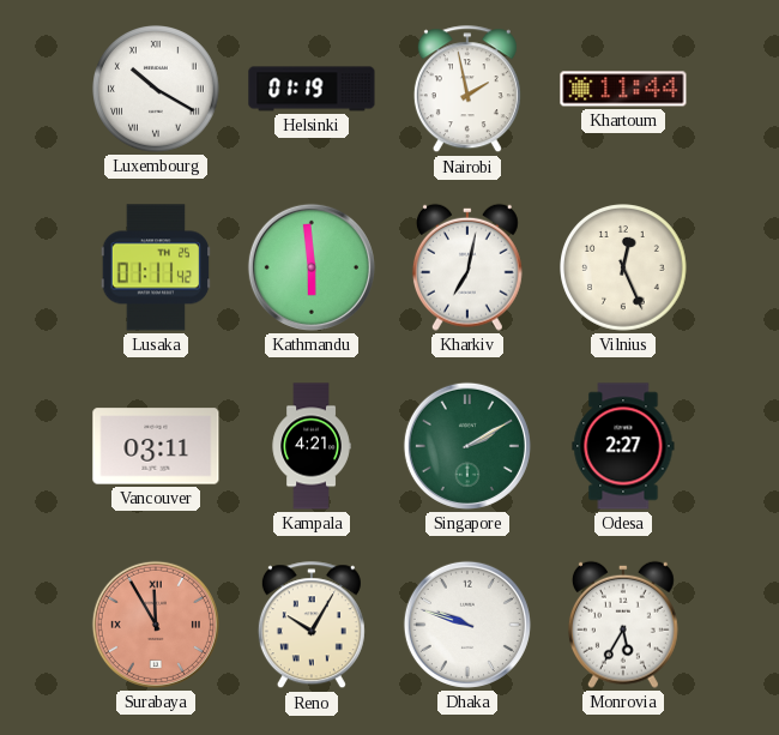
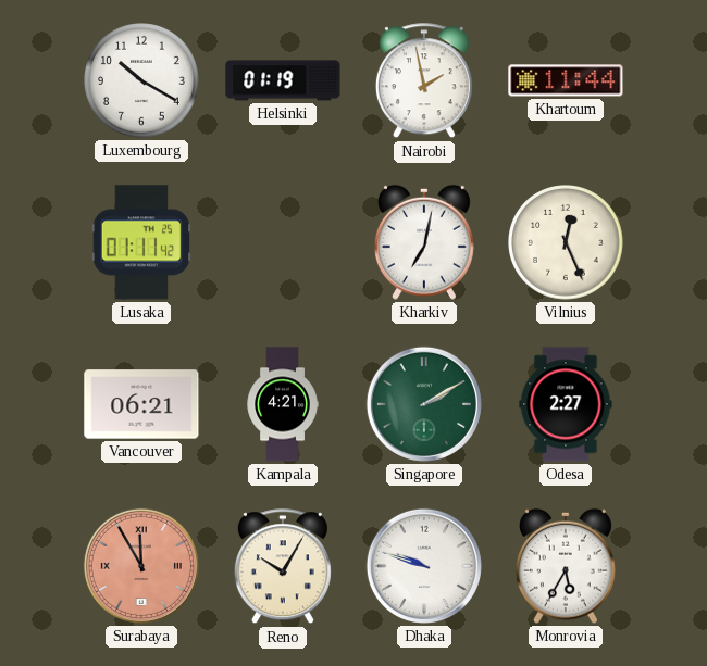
Luxembourg numerals: Roman -> Arabic (141, 80)
Kathmandu: 5:59 -> none (312, 267)
Vancouver: 03:11 -> 06:21 (141, 404)
